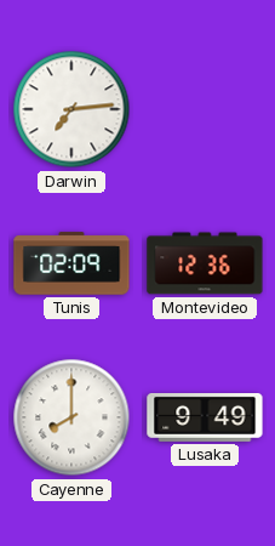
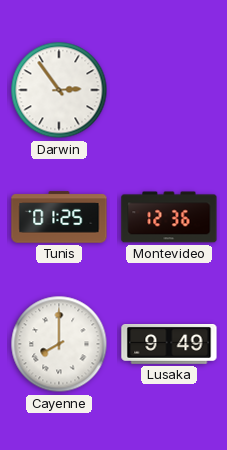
Darwin: 7:14 -> 2:54 (59, 90)
Tunis: 02:09 -> 01:25 (59, 217)
